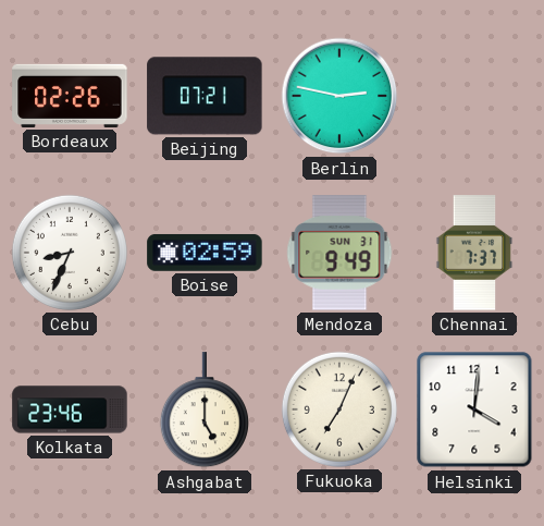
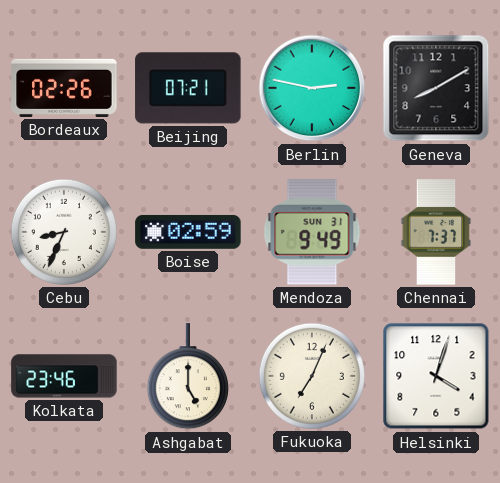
Geneva: none -> 8:10 (436, 88)
Helsinki: 4:01 -> 4:03 (436, 376)
